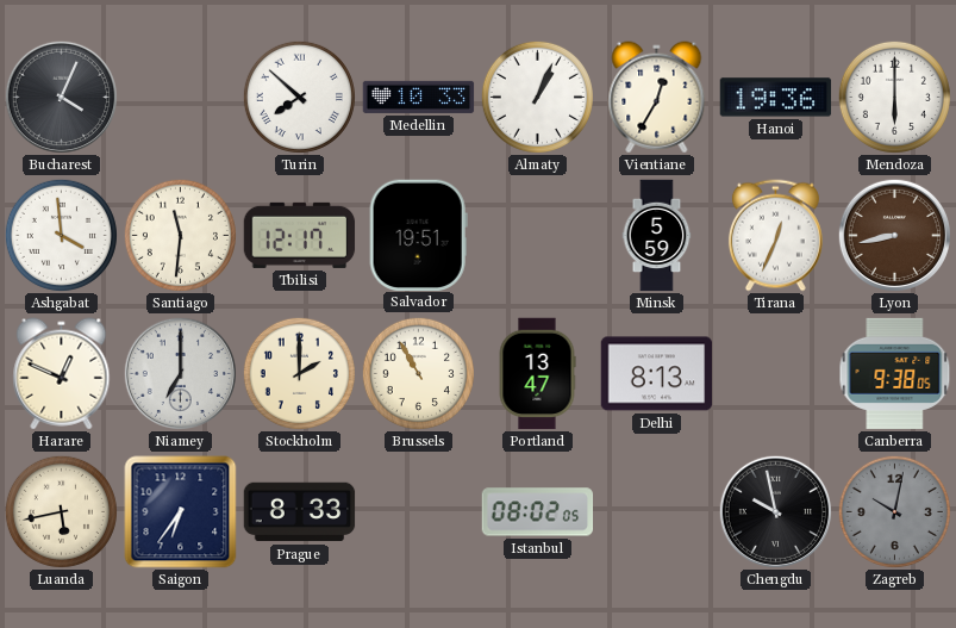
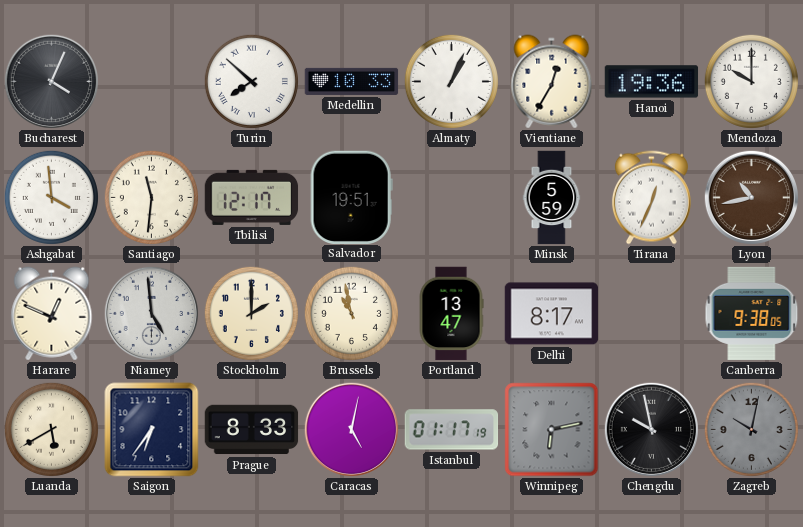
Mendoza: 6:00 -> 10:00 (751, 81)
Lyon: 8:43 -> 10:43 (751, 197)
Niamey: 7:00 -> 4:59 (151, 313)
Brussels: 10:55 -> 10:58 (351, 313)
Delhi: 8:13 -> 8:17 (552, 314)
Luanda: 5:43 -> 5:40 (51, 429)
Caracas: none -> 5:02 (351, 429)
Istanbul: 08:02 -> 01:17 (452, 430)
Winnipeg: none -> 6:13 (552, 430)
